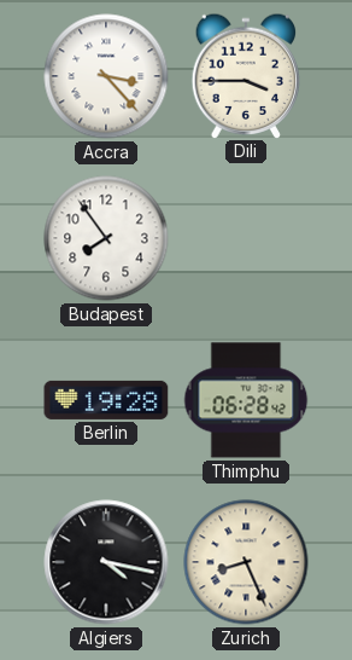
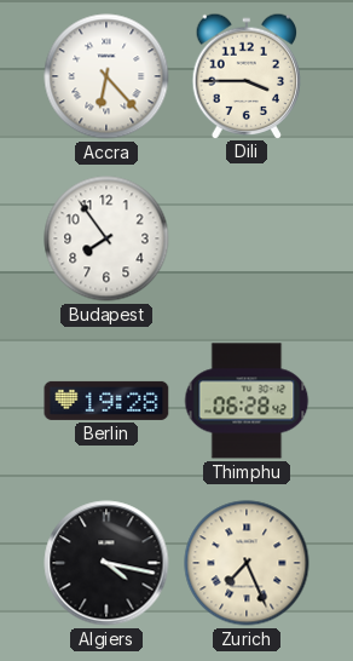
Accra: 3:23 -> 6:23 (106, 76)
Zurich: 8:26 -> 7:26 (247, 563)
